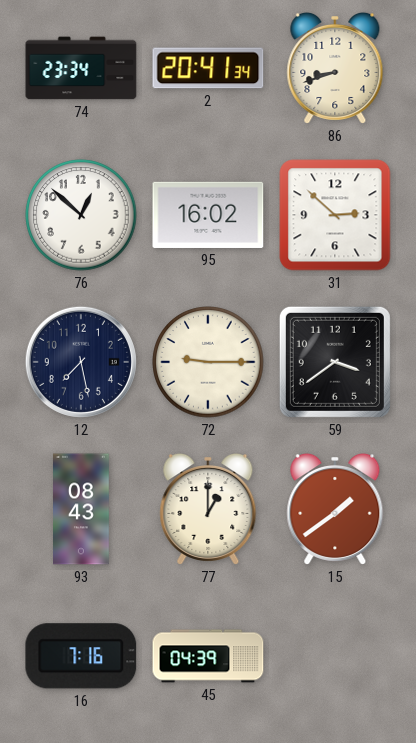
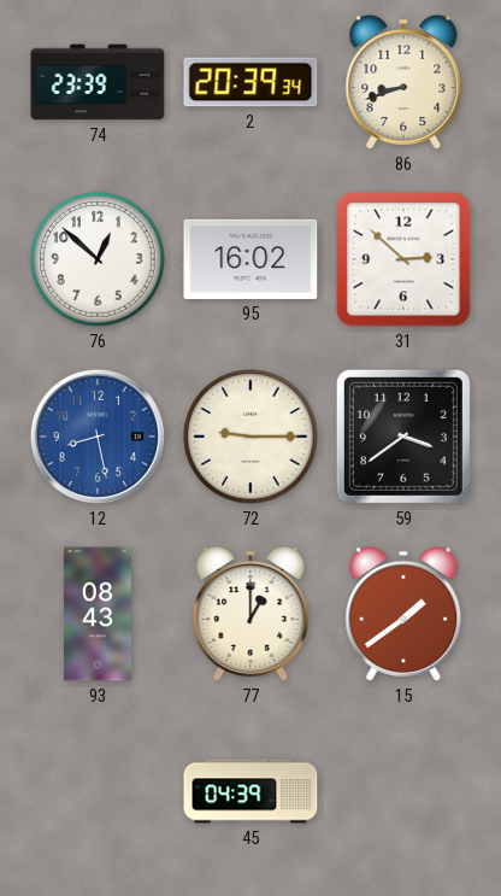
74: 23:34 -> 23:39 (98, 82)
2: 20:41 -> 20:39 (250, 82)
12: 7:28 -> 8:28 (98, 437)
12 dial: navy -> blue (98, 437)
16: 7:16 -> none (81, 656)
